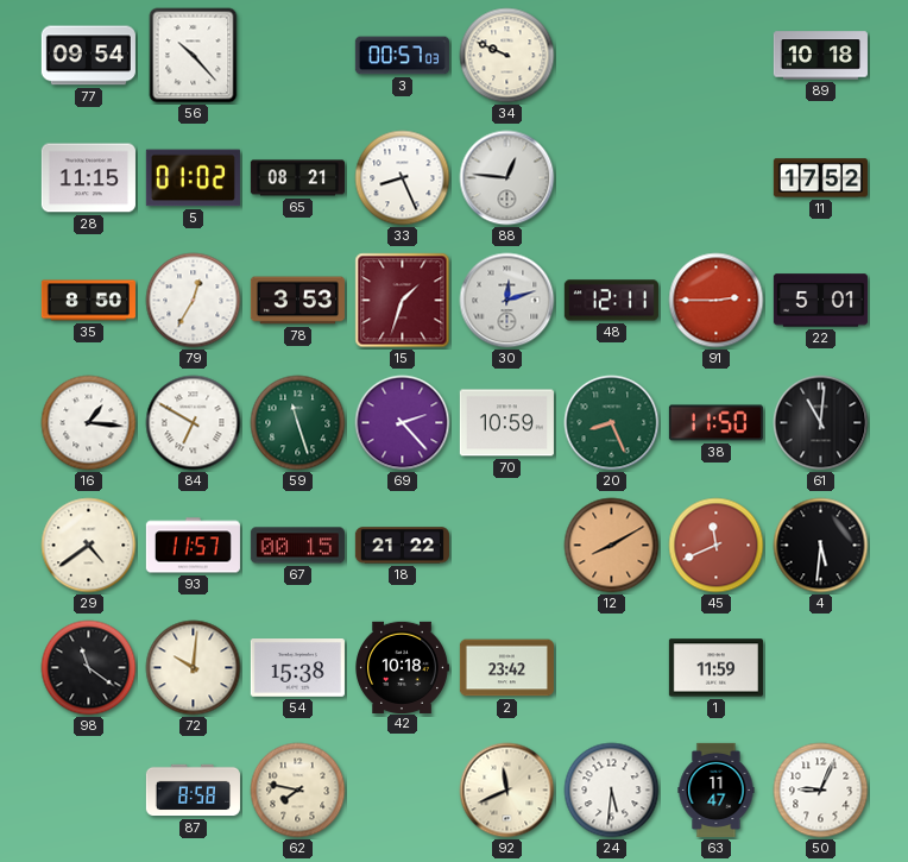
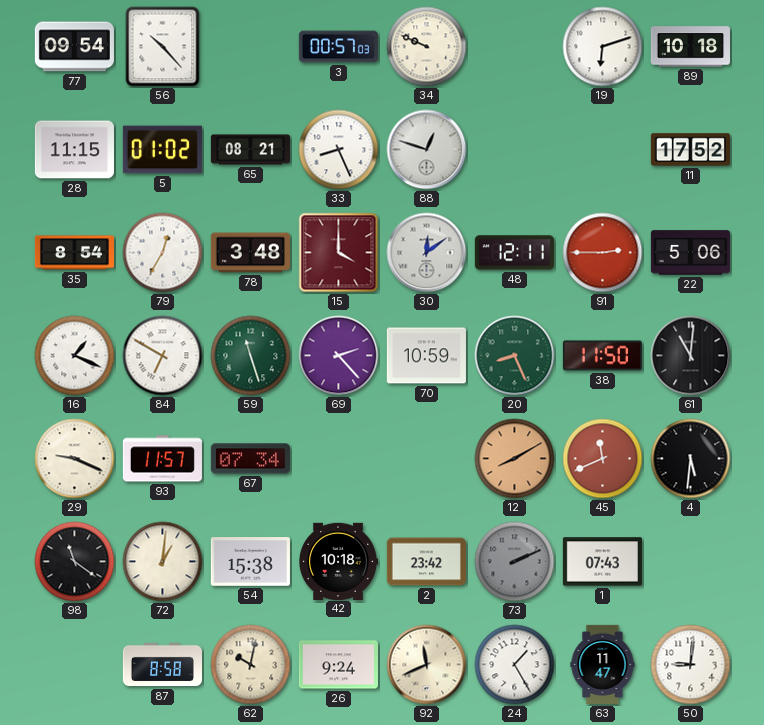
19: none -> 6:12 (603, 47)
88: 12:46 -> 12:48 (427, 150)
35: 8:50 -> 8:54 (74, 253)
78: 3:53 -> 3:48 (250, 253)
15: 1:33 -> 4:00 (339, 253)
30: 12:12 -> 12:09 (427, 253)
22: 5:01 -> 5:06 (690, 253)
16: 1:16 -> 1:19 (75, 356)
29: 4:39 -> 9:19 (75, 459)
67: 00:15 -> 07:34 (250, 459)
18: 21:22 -> none (402, 546)
72: 10:01 -> 1:01 (163, 562)
73: none -> 2:11 (515, 562)
1: 11:59 -> 07:43 (602, 562)
62: 7:47 -> 10:02 (251, 665)
26: none -> 9:24 (338, 665)
24: 5:31 -> 1:25 (515, 665)
50: 9:04 -> 9:01 (691, 665)
